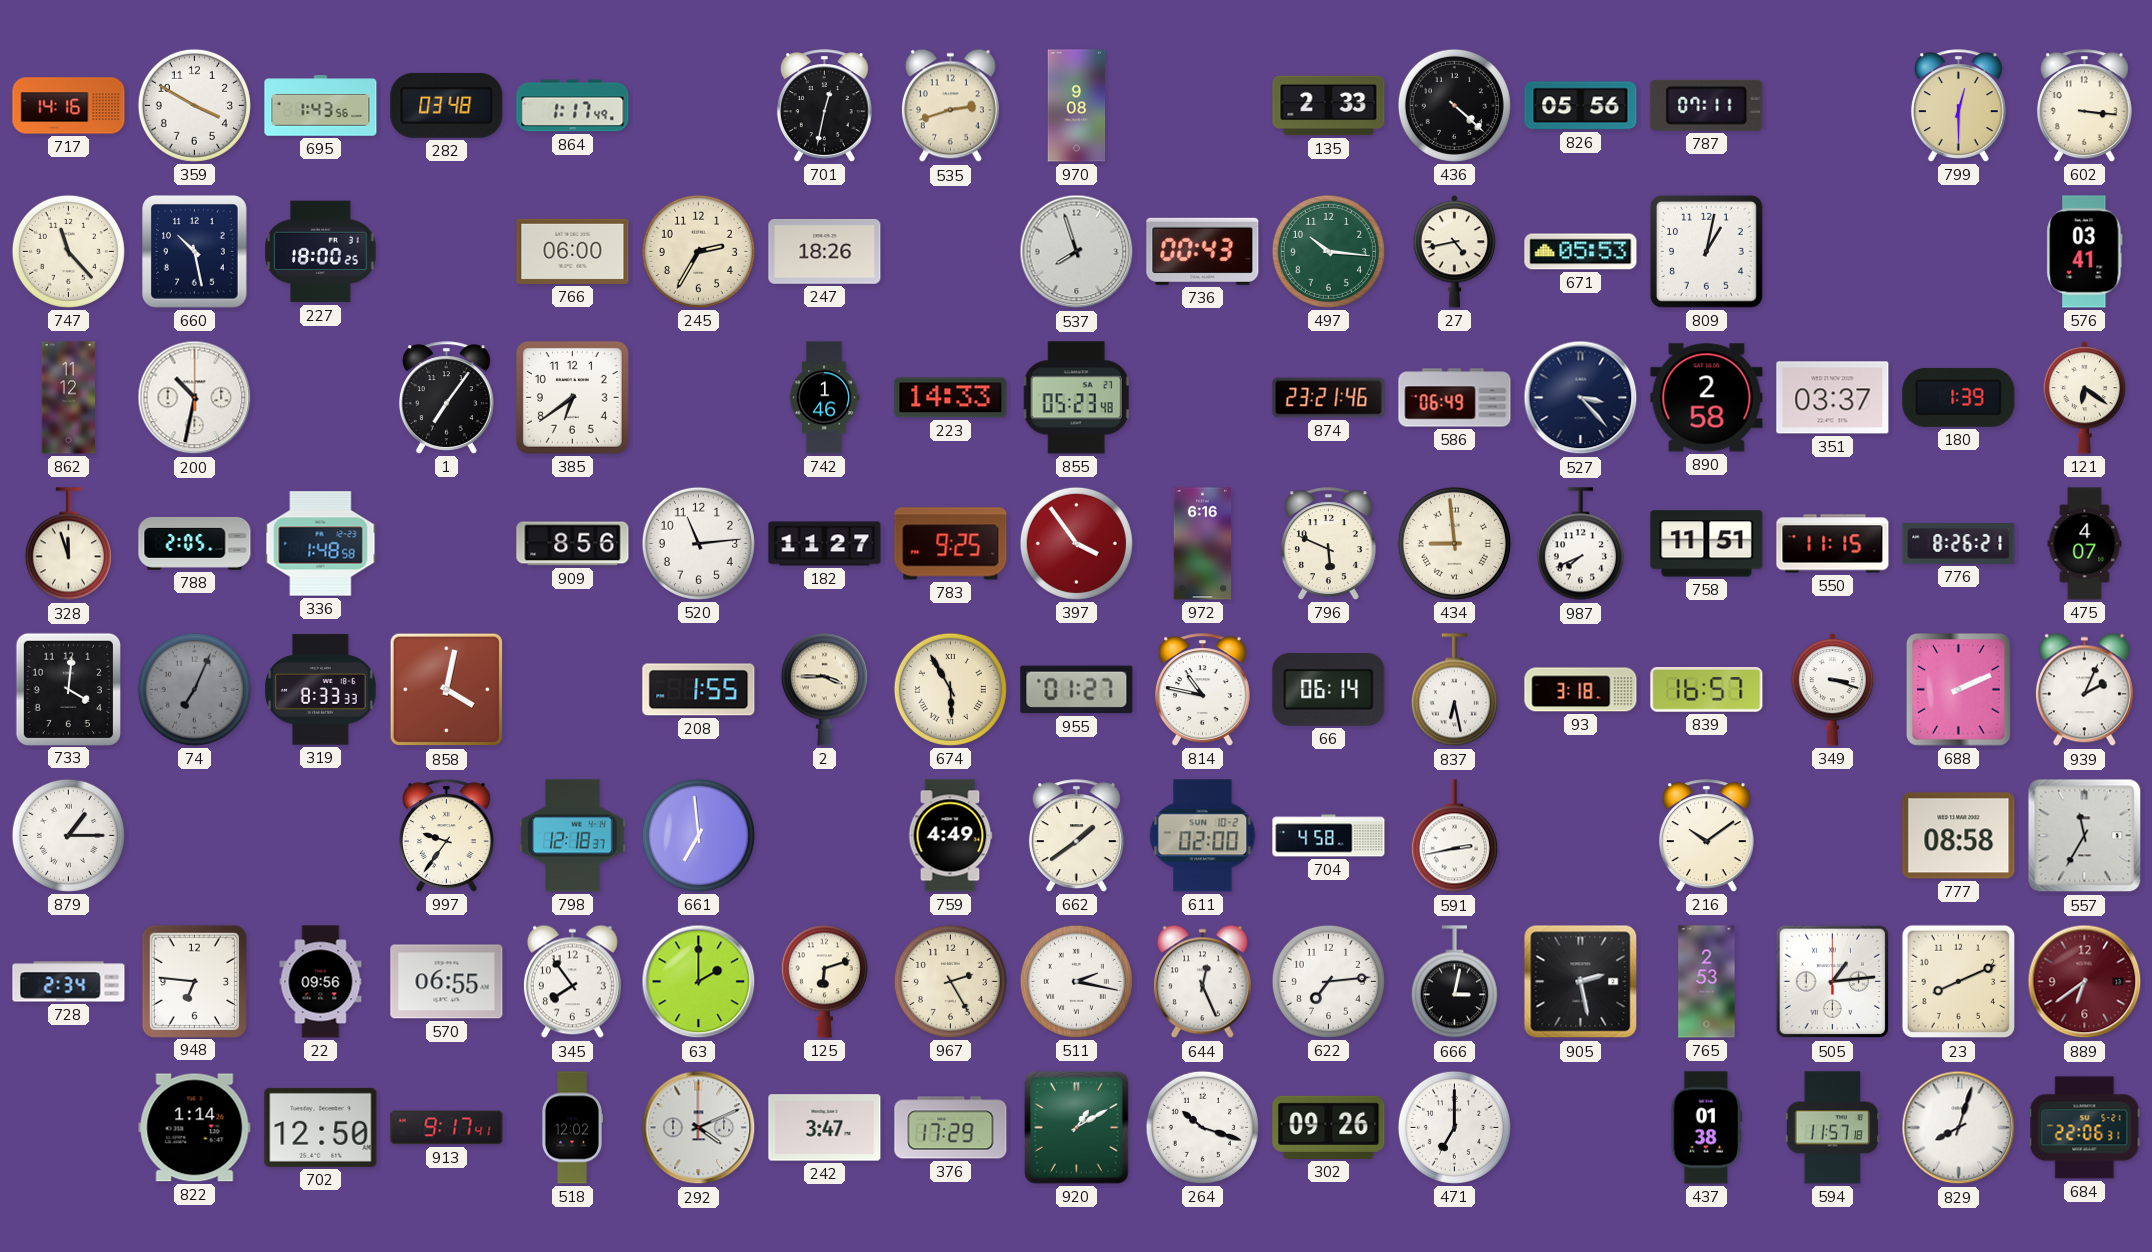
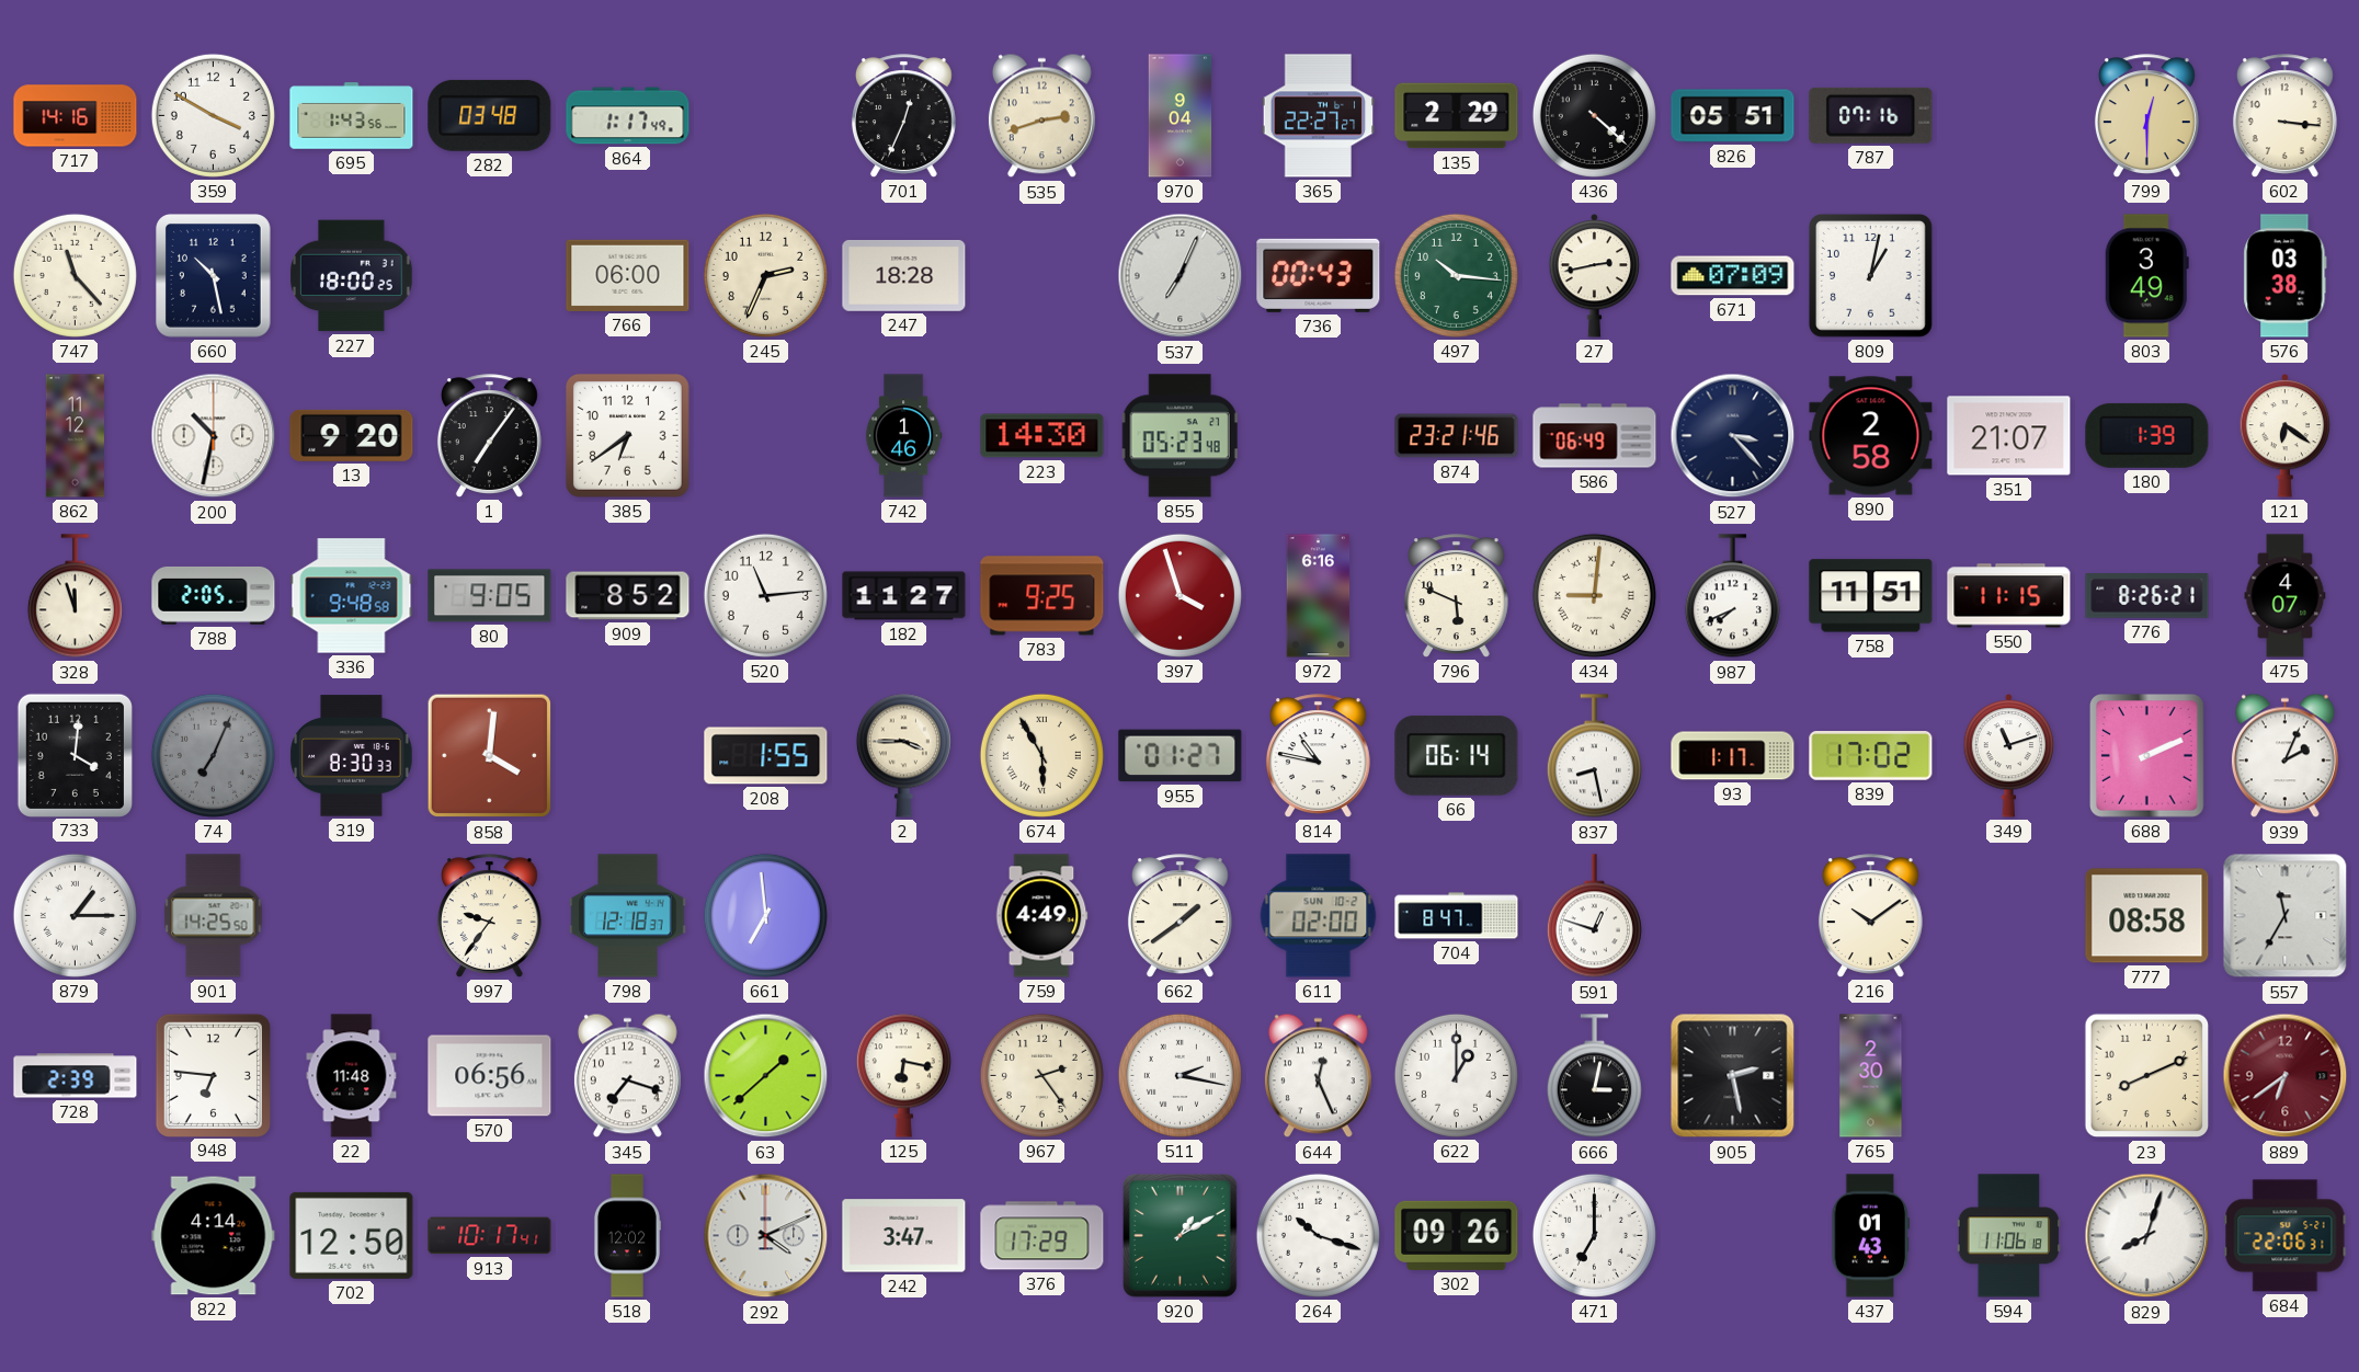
701: 12:32 -> 12:34 (903, 116)
970: 9:08 -> 9:04 (1181, 116)
365: none -> 22:27 (1319, 116)
135: 2:33 -> 2:29 (1457, 116)
826: 05:56 -> 05:51 (1733, 116)
787: 07:11 -> 07:16 (1871, 115)
245: 2:35 -> 2:34 (765, 275)
247: 18:26 -> 18:28 (904, 275)
537: 7:57 -> 7:04 (1181, 276)
27: 4:43 -> 2:43 (1595, 276)
671: 05:53 -> 07:09 (1733, 276)
803: none -> 3:49 (2146, 276)
576: 03:41 -> 03:38 (2286, 276)
13: none -> 9:20 (352, 435)
223: 14:33 -> 14:30 (1042, 436)
351: 03:37 -> 21:07 (2009, 436)
336: 1:48 -> 9:48 (352, 596)
80: none -> 9:05 (490, 596)
909: 8:56 -> 8:52 (628, 596)
397: 3:54 -> 3:57 (1179, 595)
434: 8:59 -> 9:01 (1594, 595)
319: 8:33 -> 8:30 (352, 756)
858: 4:02 -> 4:01 (490, 756)
837: 6:28 -> 8:28 (1594, 756)
93: 3:18 -> 1:17 (1733, 756)
839: 16:57 -> 17:02 (1871, 756)
349: 3:18 -> 11:12 (2009, 756)
901: none -> 14:25 (214, 916)
704: 4:58 -> 8:47 (1457, 916)
591: 2:43 -> 12:48 (1594, 916)
728: 2:34 -> 2:39 (76, 1076)
22: 09:56 -> 11:48 (352, 1076)
570: 06:55 -> 06:56 (490, 1076)
345: 7:54 -> 7:18 (627, 1076)
63: 2:00 -> 1:38 (766, 1076)
125: 6:12 -> 6:17 (903, 1075)
967: 2:25 -> 2:24 (1041, 1075)
622: 7:14 -> 1:00 (1456, 1075)
765: 2:53 -> 2:30 (1871, 1076)
505: 1:14 -> none (1833, 982)
822: 1:14 -> 4:14 (214, 1236)
913: 9:17 -> 10:17 (490, 1236)
437: 01:38 -> 01:43 (1871, 1236)
594: 11:57 -> 11:06 (2008, 1236)
